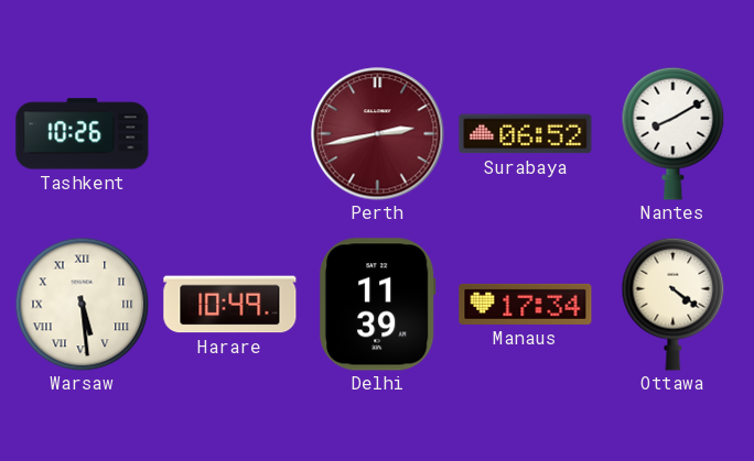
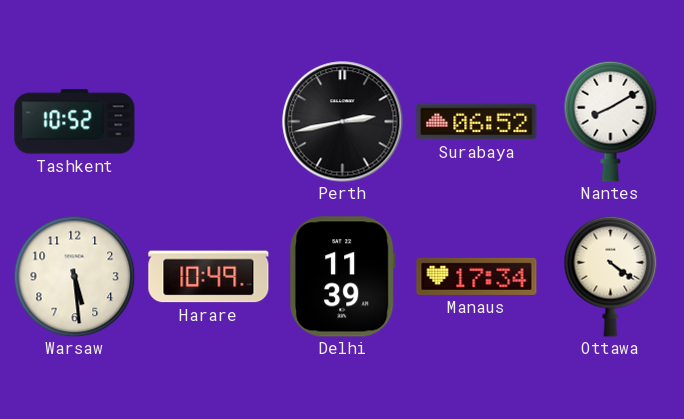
Tashkent: 10:26 -> 10:52 (75, 122)
Perth dial: burgundy -> black (343, 122)
Warsaw numerals: Roman -> Arabic (74, 276)
